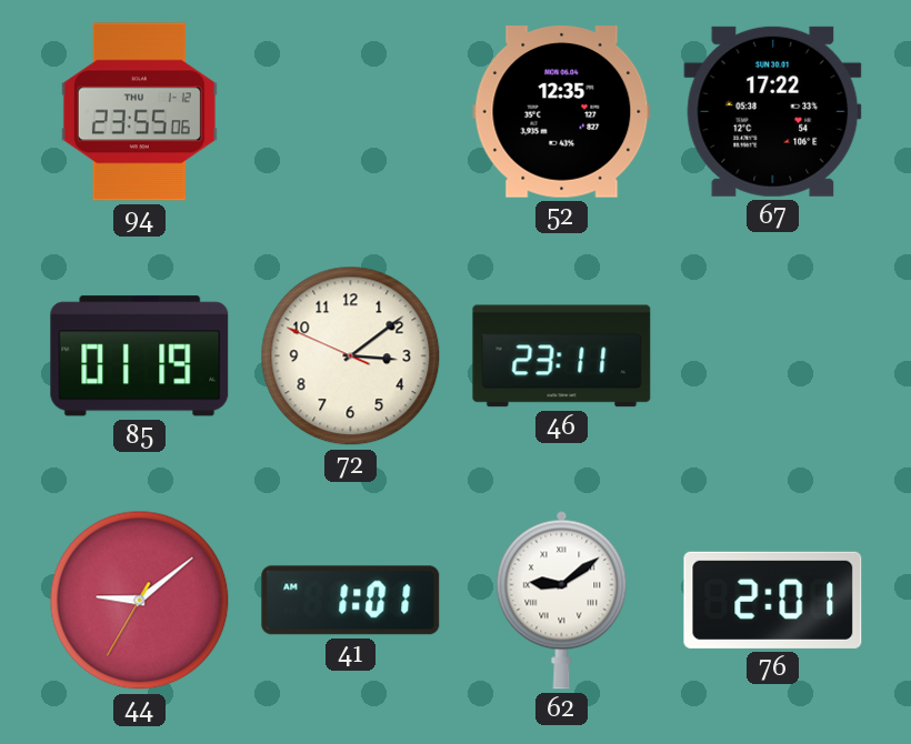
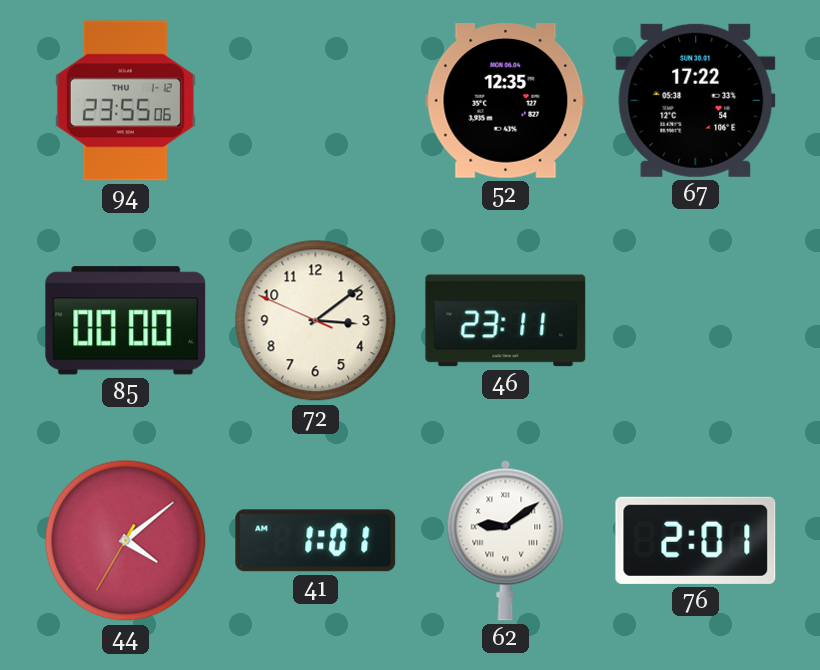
85: 01:19 -> 00:00 (126, 321)
44: 9:08 -> 4:08 (126, 541)
